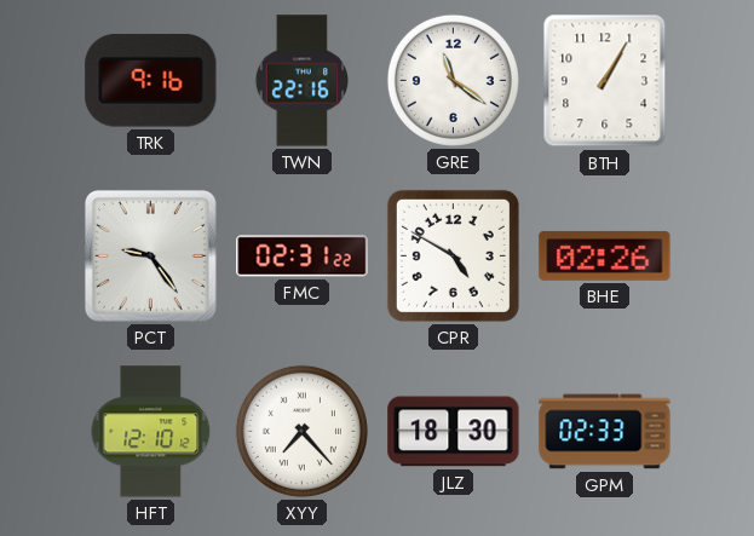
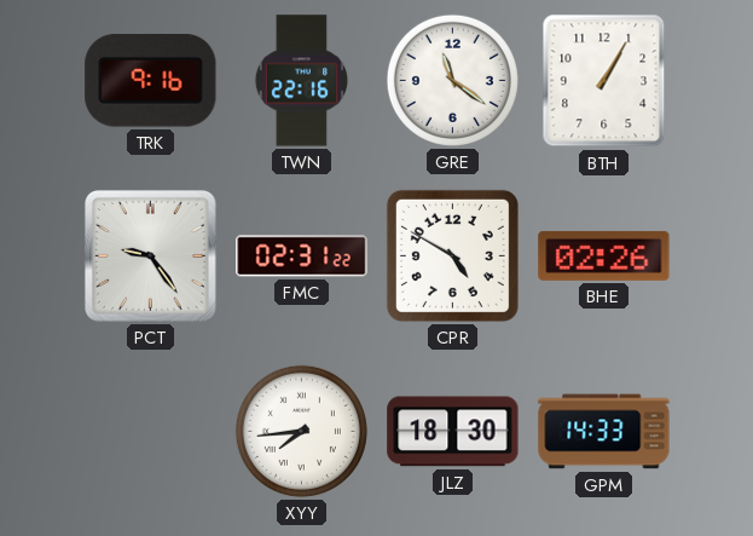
HFT: 12:10 -> none (151, 432)
XYY: 7:23 -> 7:44 (301, 431)
GPM: 02:33 -> 14:33 (604, 432)
